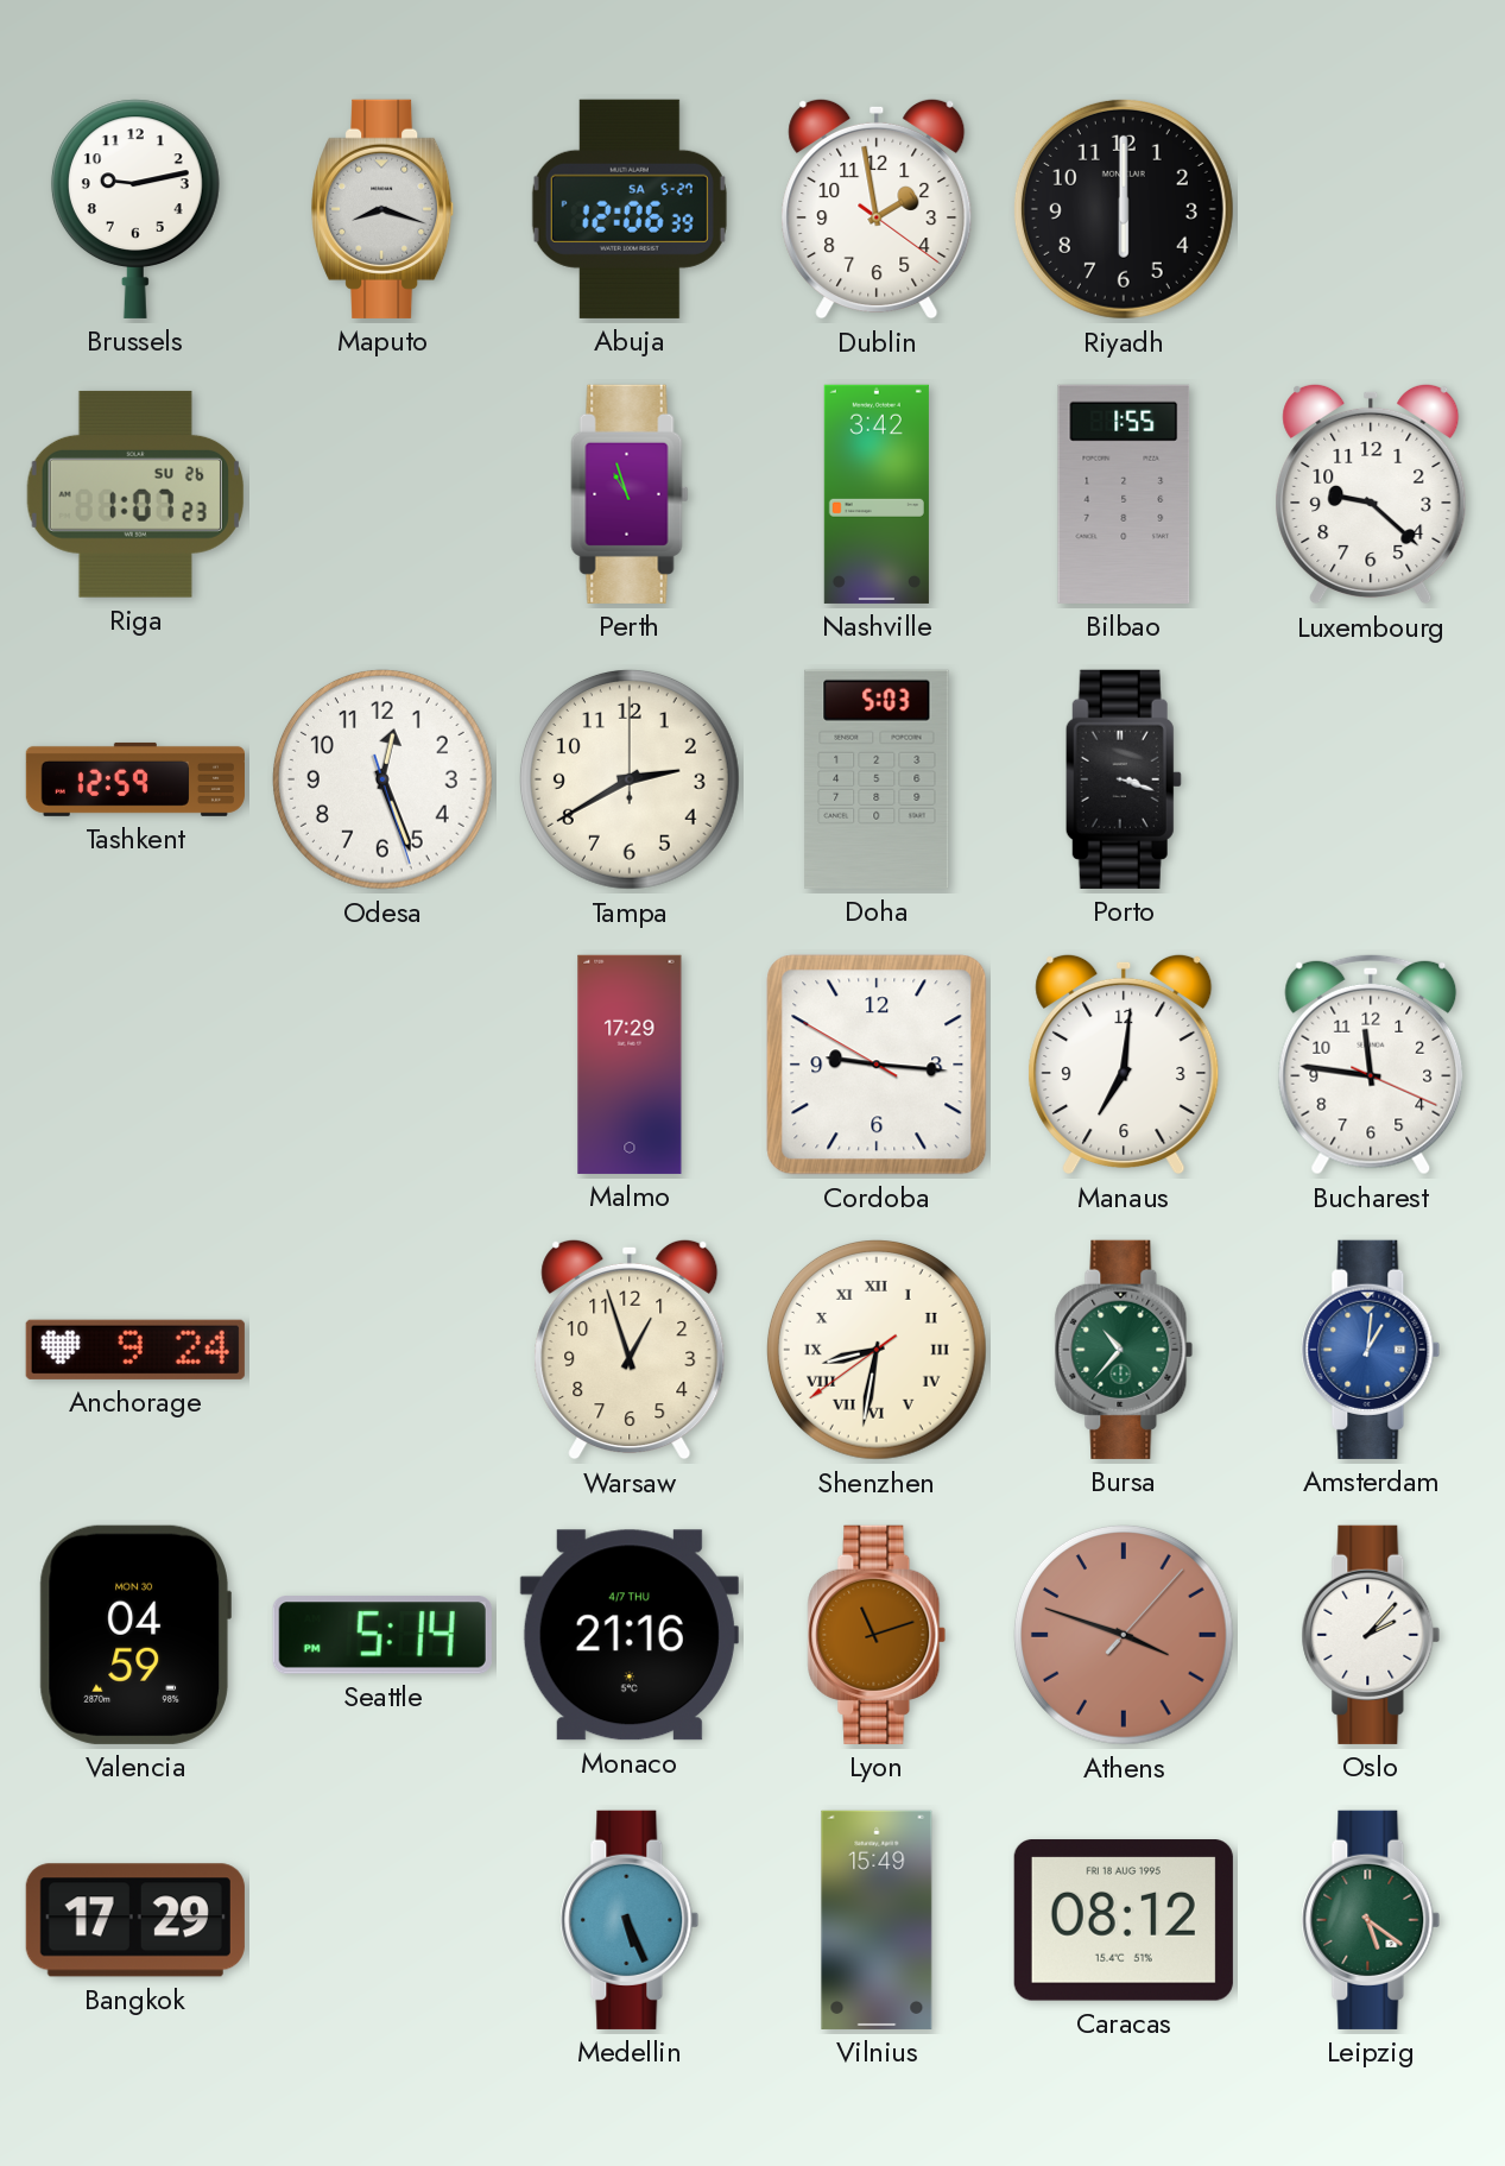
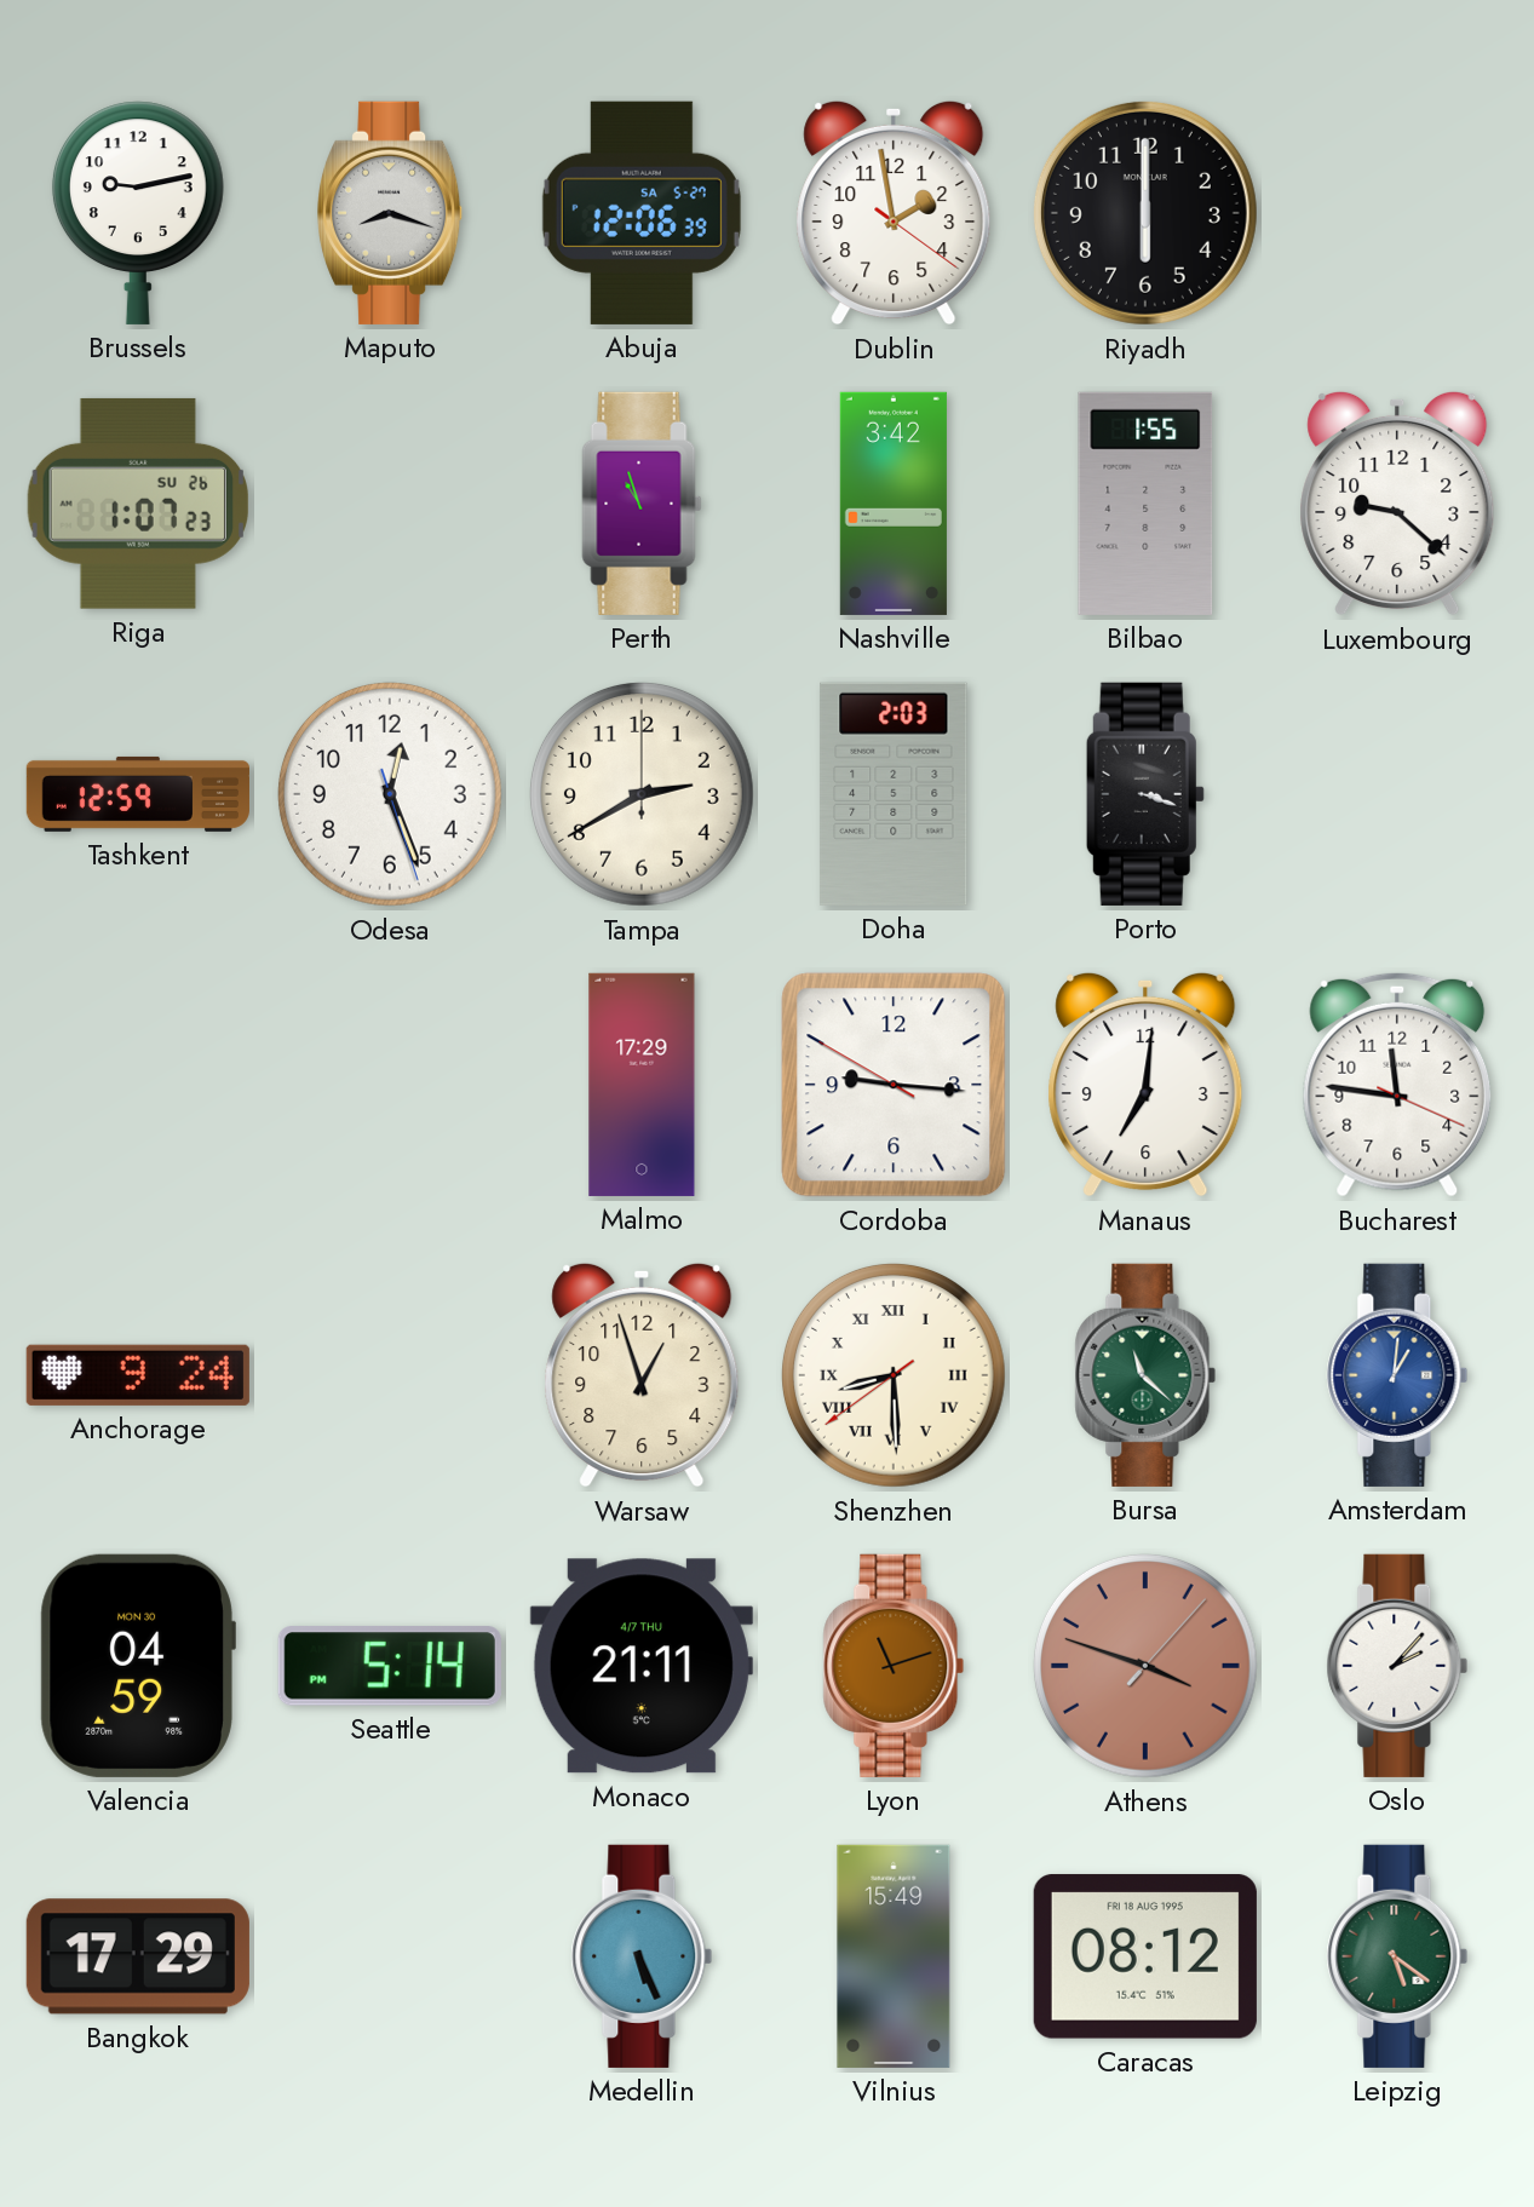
Doha: 5:03 -> 2:03 (894, 794)
Shenzhen: 8:31 -> 8:29 (894, 1375)
Bursa: 10:37 -> 11:22 (1145, 1375)
Monaco: 21:16 -> 21:11 (642, 1666)
